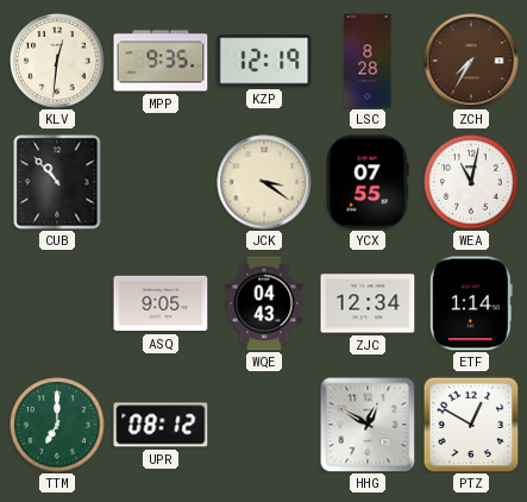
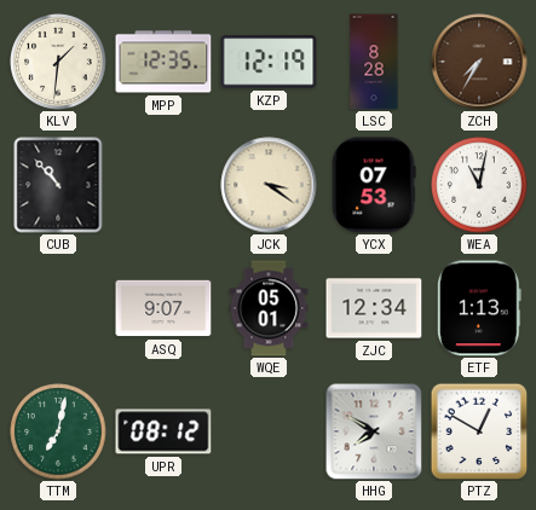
KLV: 12:31 -> 1:31 (58, 62)
MPP: 9:35 -> 12:35 (163, 62)
YCX: 07:55 -> 07:53 (374, 185)
ASQ: 9:05 -> 9:07 (163, 308)
WQE: 04:43 -> 05:01 (269, 308)
ETF: 1:14 -> 1:13 (479, 308)
TTM: 7:00 -> 7:02 (58, 431)
HHG: 12:50 -> 7:50 (374, 431)
